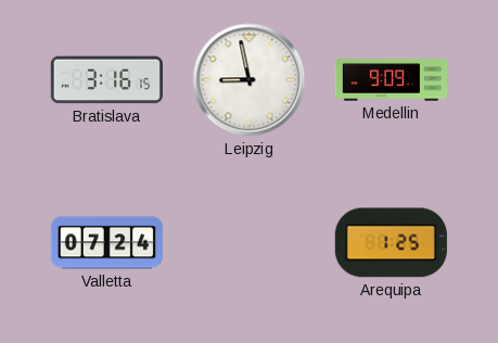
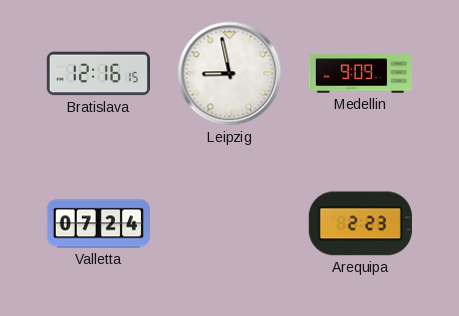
Bratislava: 3:16 -> 12:16 (98, 74)
Arequipa: 1:25 -> 2:23 (360, 224)
